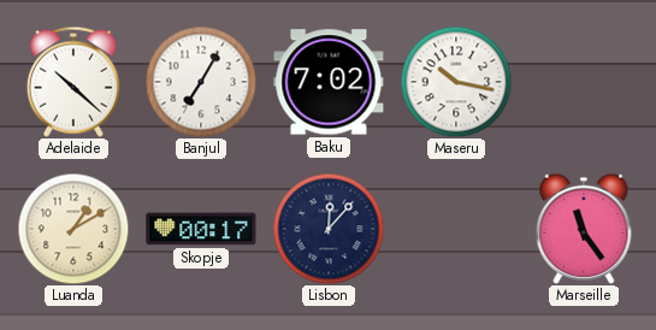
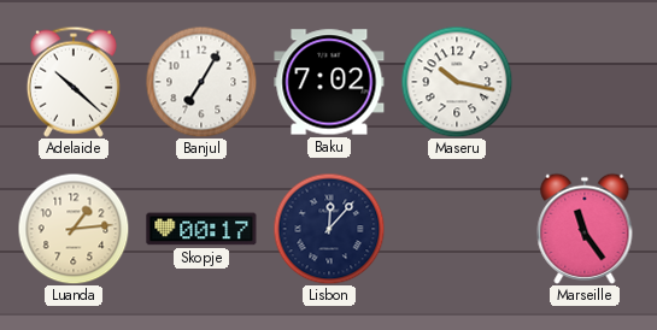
Luanda: 1:10 -> 1:14 (74, 229)
